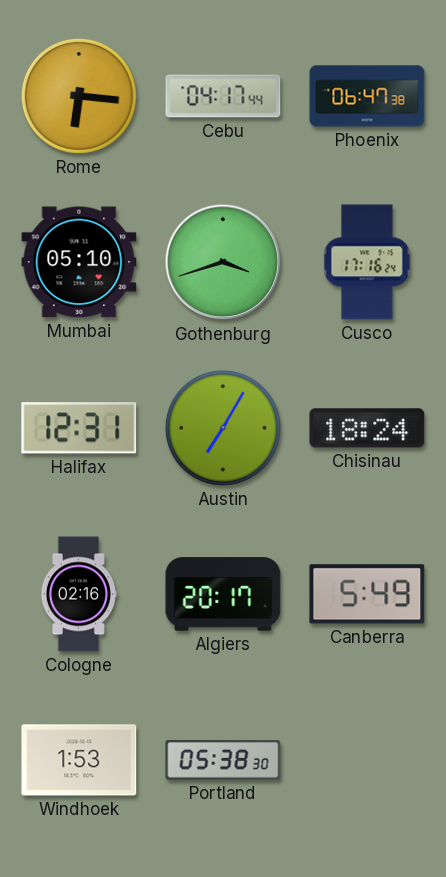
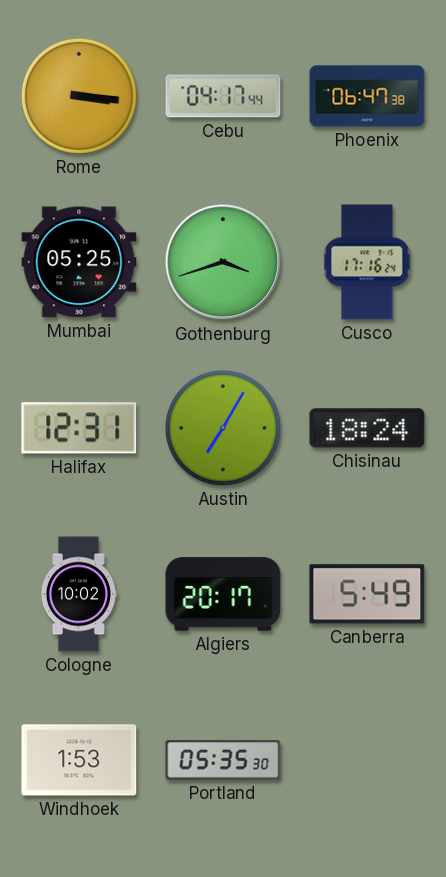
Rome: 6:16 -> 3:16 (79, 96)
Mumbai: 05:10 -> 05:25 (79, 262)
Cologne: 02:16 -> 10:02 (78, 594)
Portland: 05:38 -> 05:35 (223, 761)
